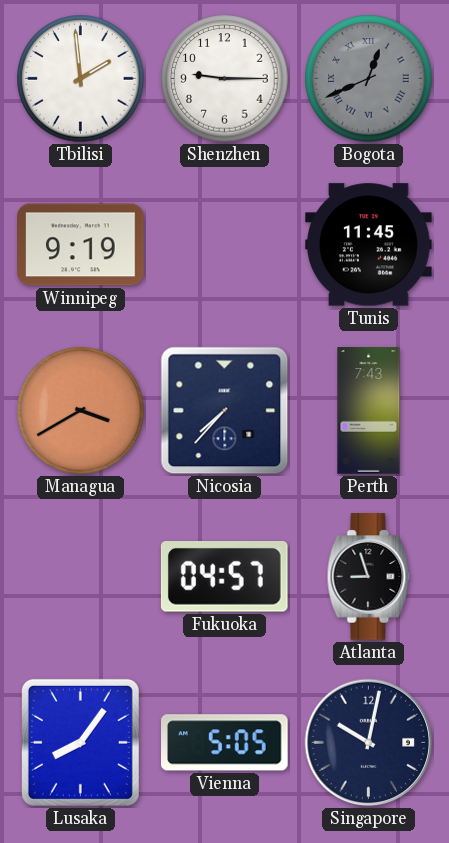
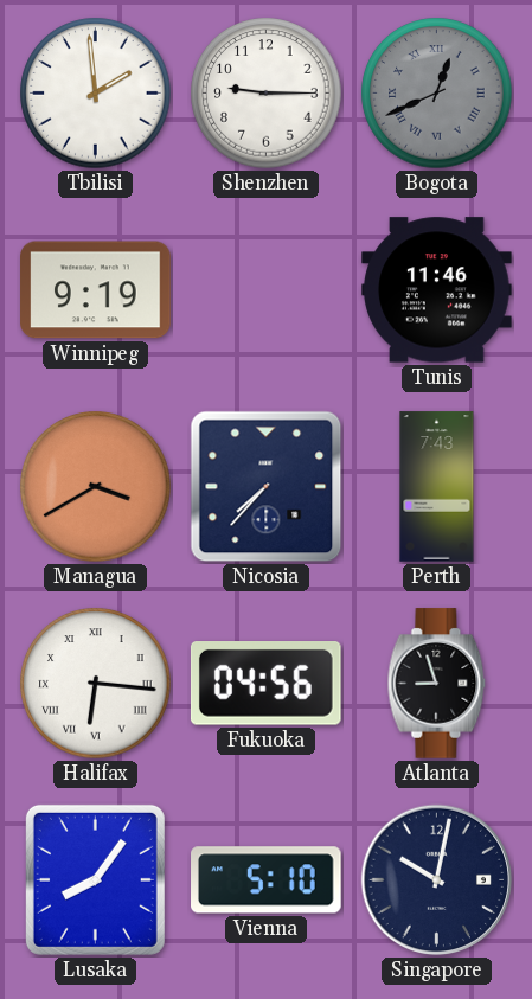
Tunis: 11:45 -> 11:46 (437, 290)
Halifax: none -> 6:16 (96, 684)
Fukuoka: 04:57 -> 04:56 (265, 684)
Vienna: 5:05 -> 5:10 (267, 880)
